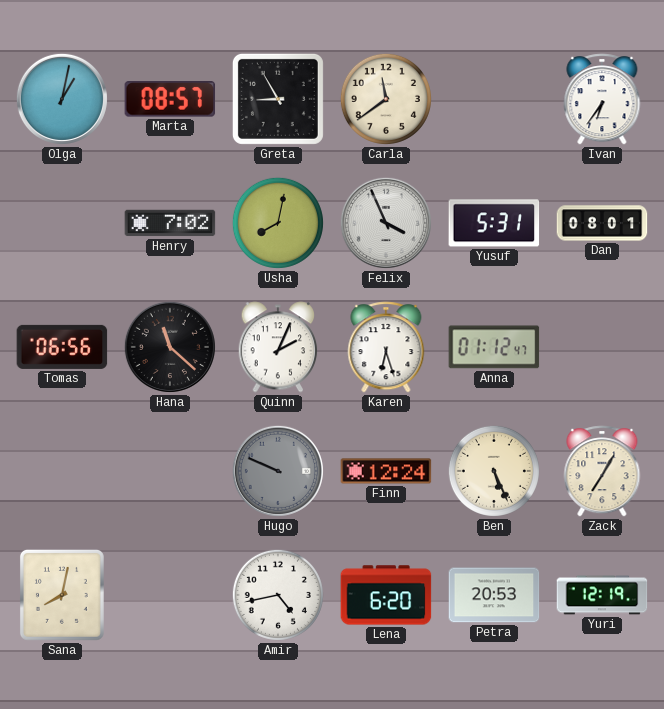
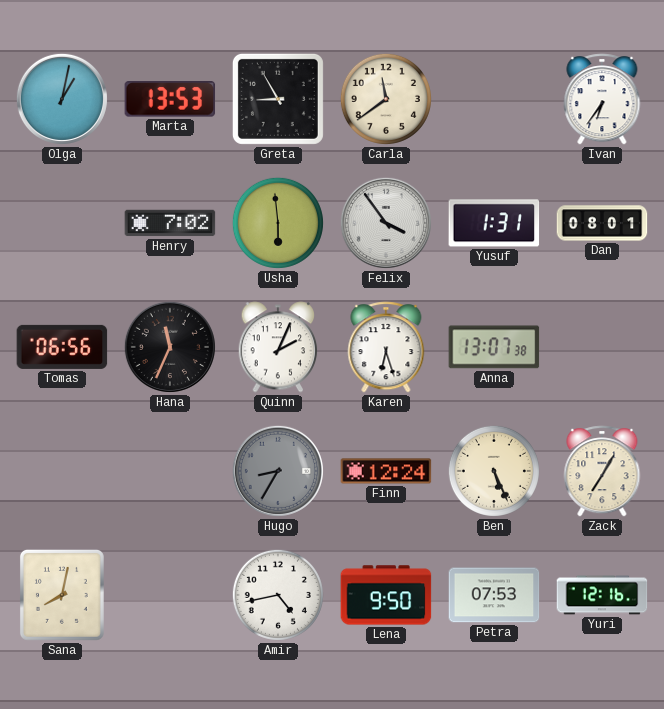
Marta: 08:57 -> 13:53 (170, 99)
Usha: 8:02 -> 5:59 (278, 223)
Felix: 3:56 -> 3:54 (386, 223)
Yusuf: 5:31 -> 1:31 (494, 223)
Hana: 11:22 -> 11:34 (170, 347)
Anna: 01:12 -> 13:07 (494, 347)
Hugo: 9:49 -> 8:35 (278, 471)
Lena: 6:20 -> 9:50 (386, 595)
Petra: 20:53 -> 07:53 (494, 595)
Yuri: 12:19 -> 12:16 (602, 595)
